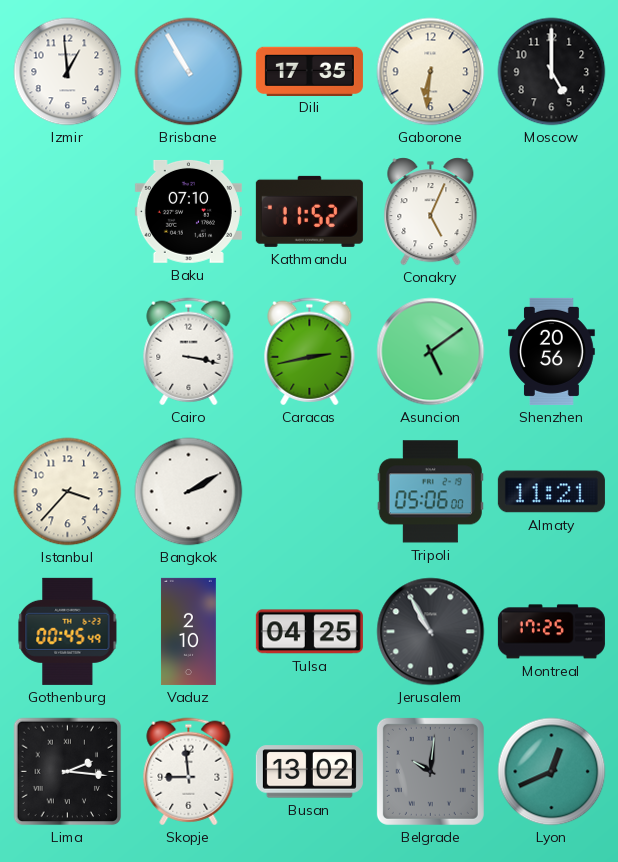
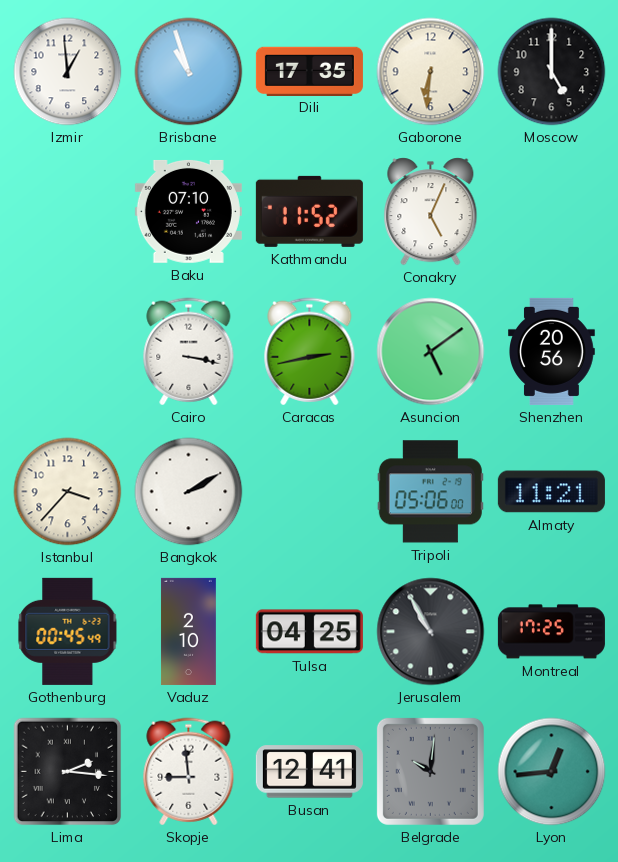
Brisbane: 10:55 -> 10:57 (189, 72)
Busan: 13:02 -> 12:41 (309, 772)
Lyon: 12:41 -> 12:44 (552, 772)
